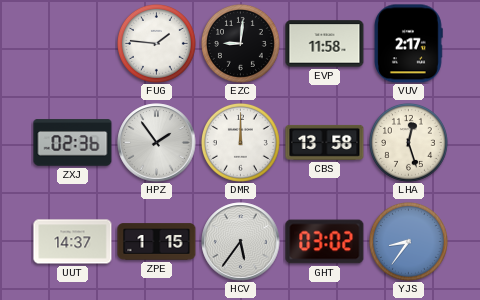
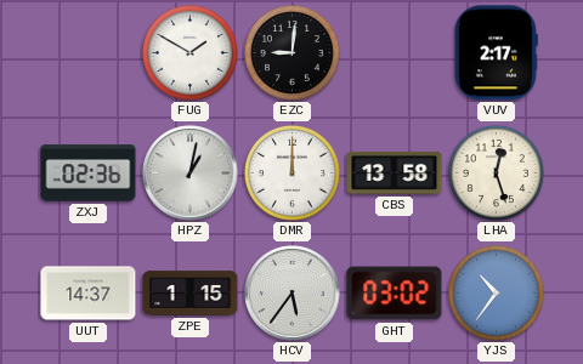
FUG: 1:46 -> 1:50 (189, 52)
EVP: 11:58 -> none (325, 44)
HPZ: 1:54 -> 1:02 (191, 174)
YJS: 8:36 -> 10:36 (496, 292)
